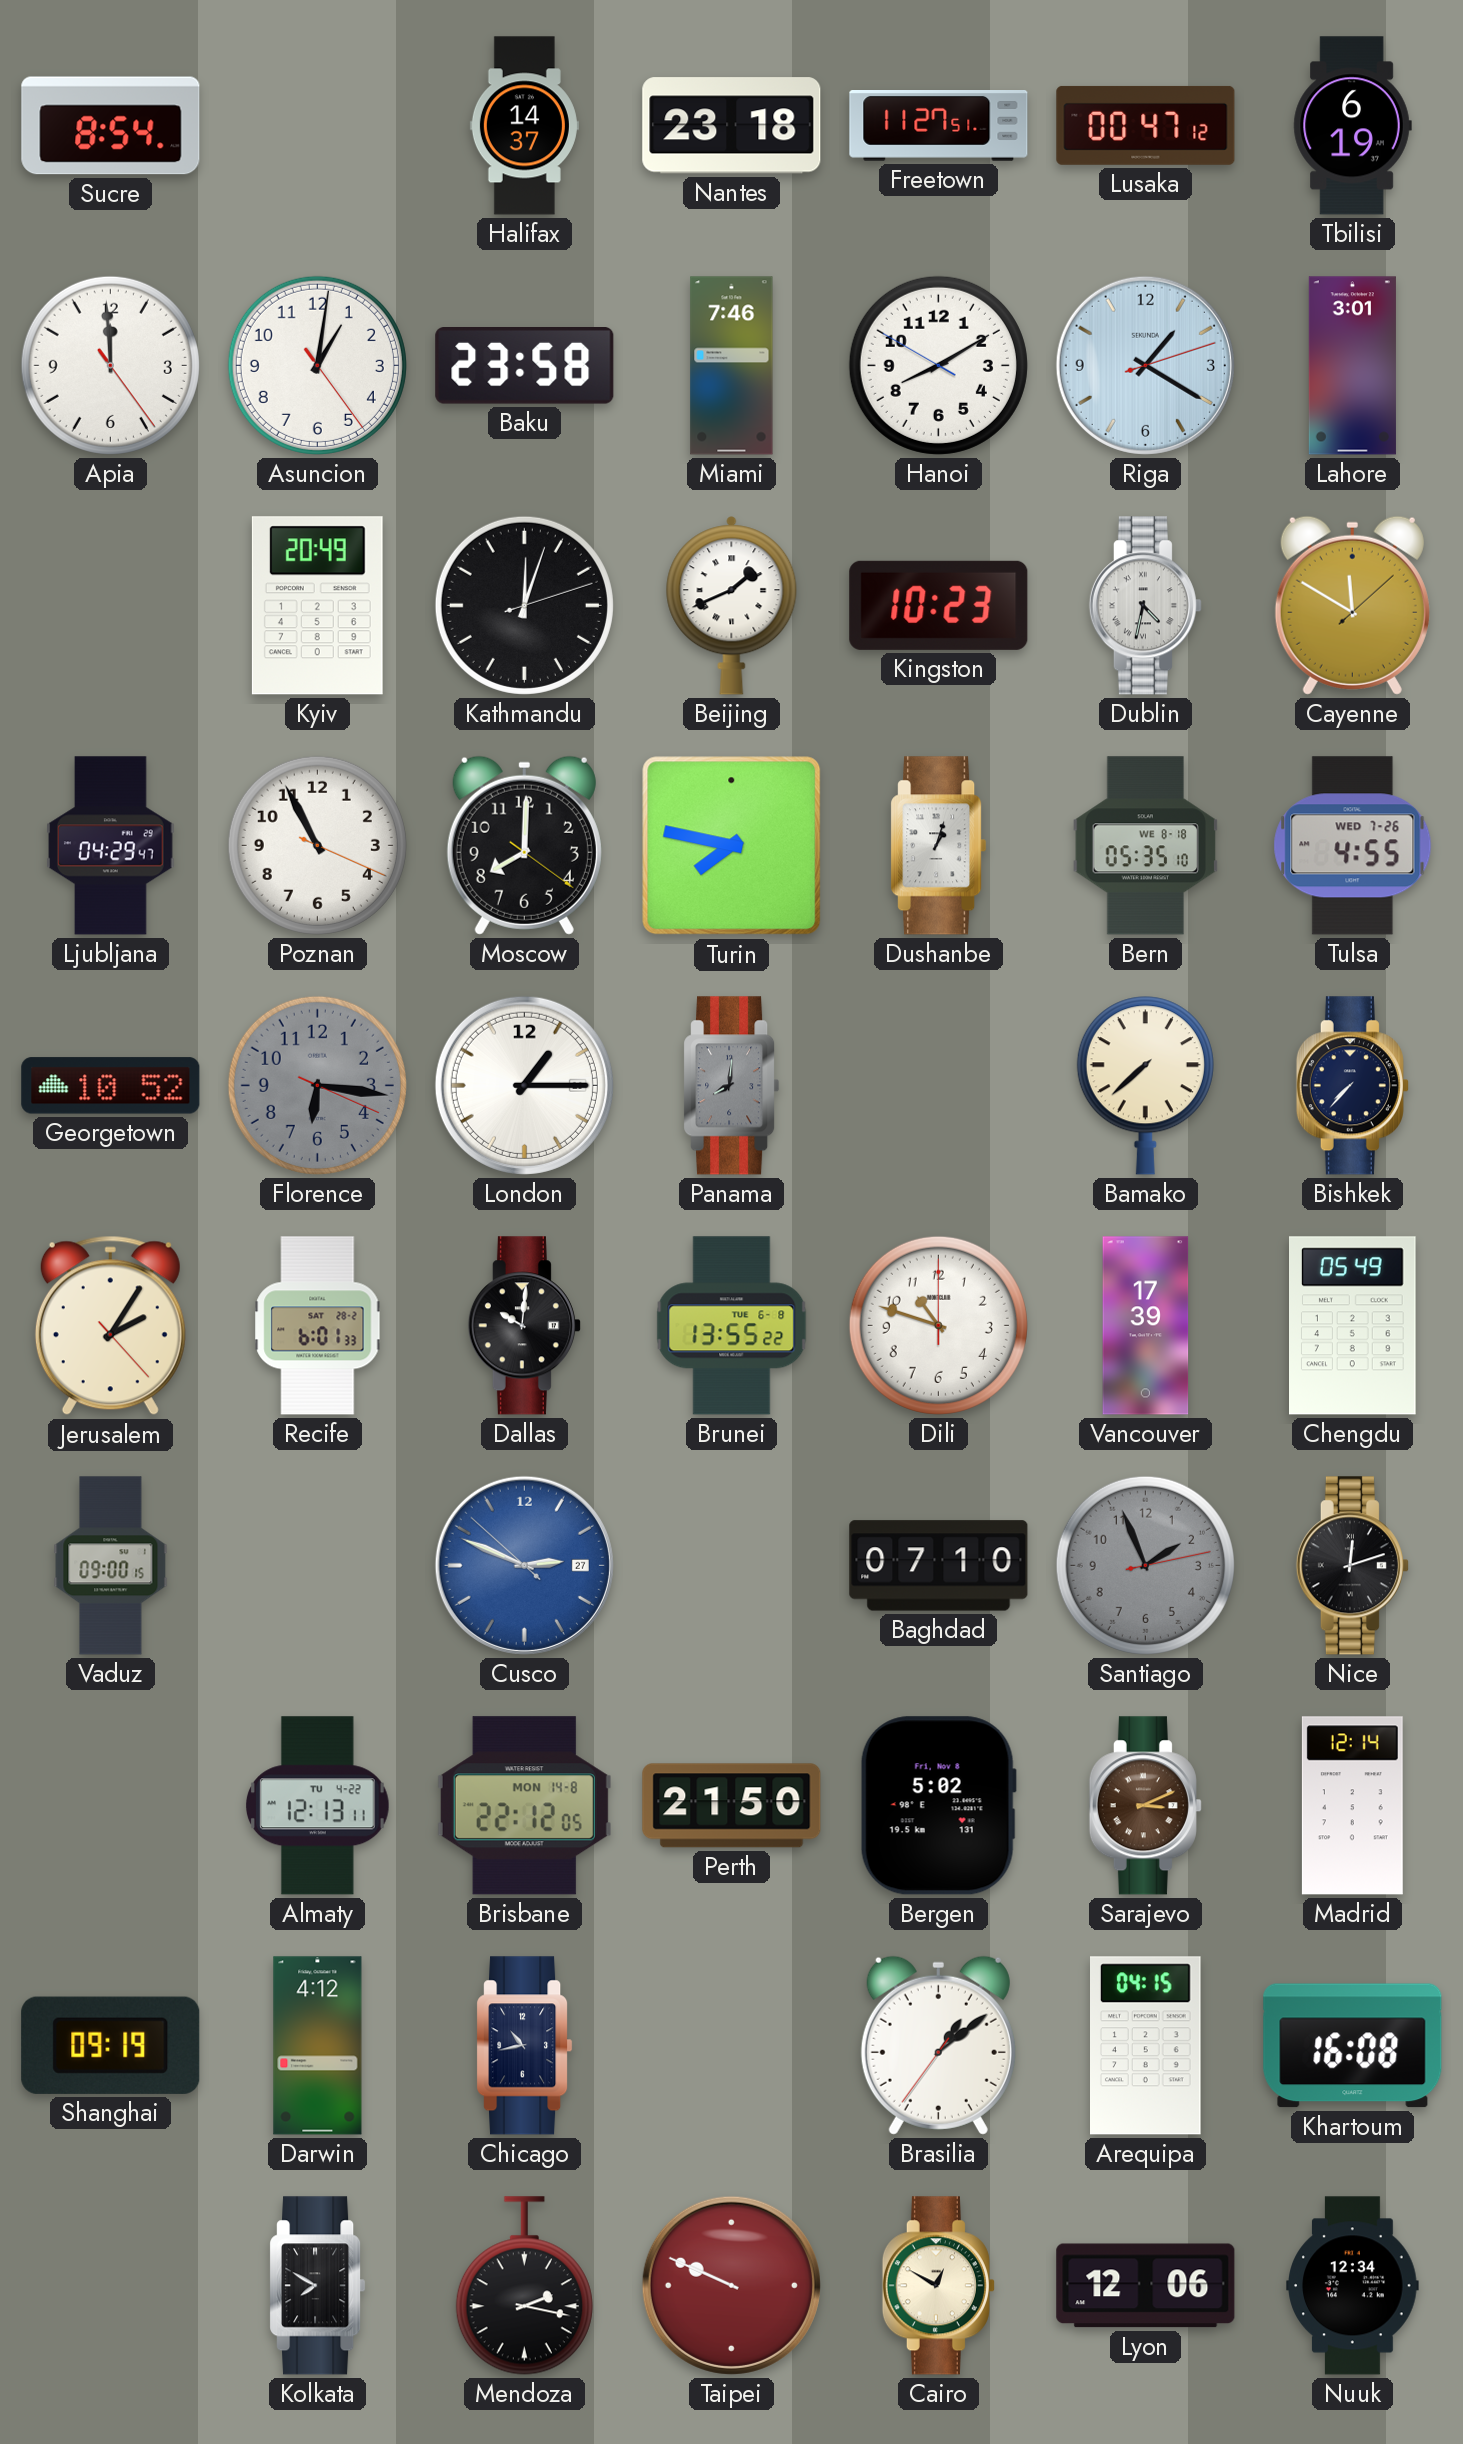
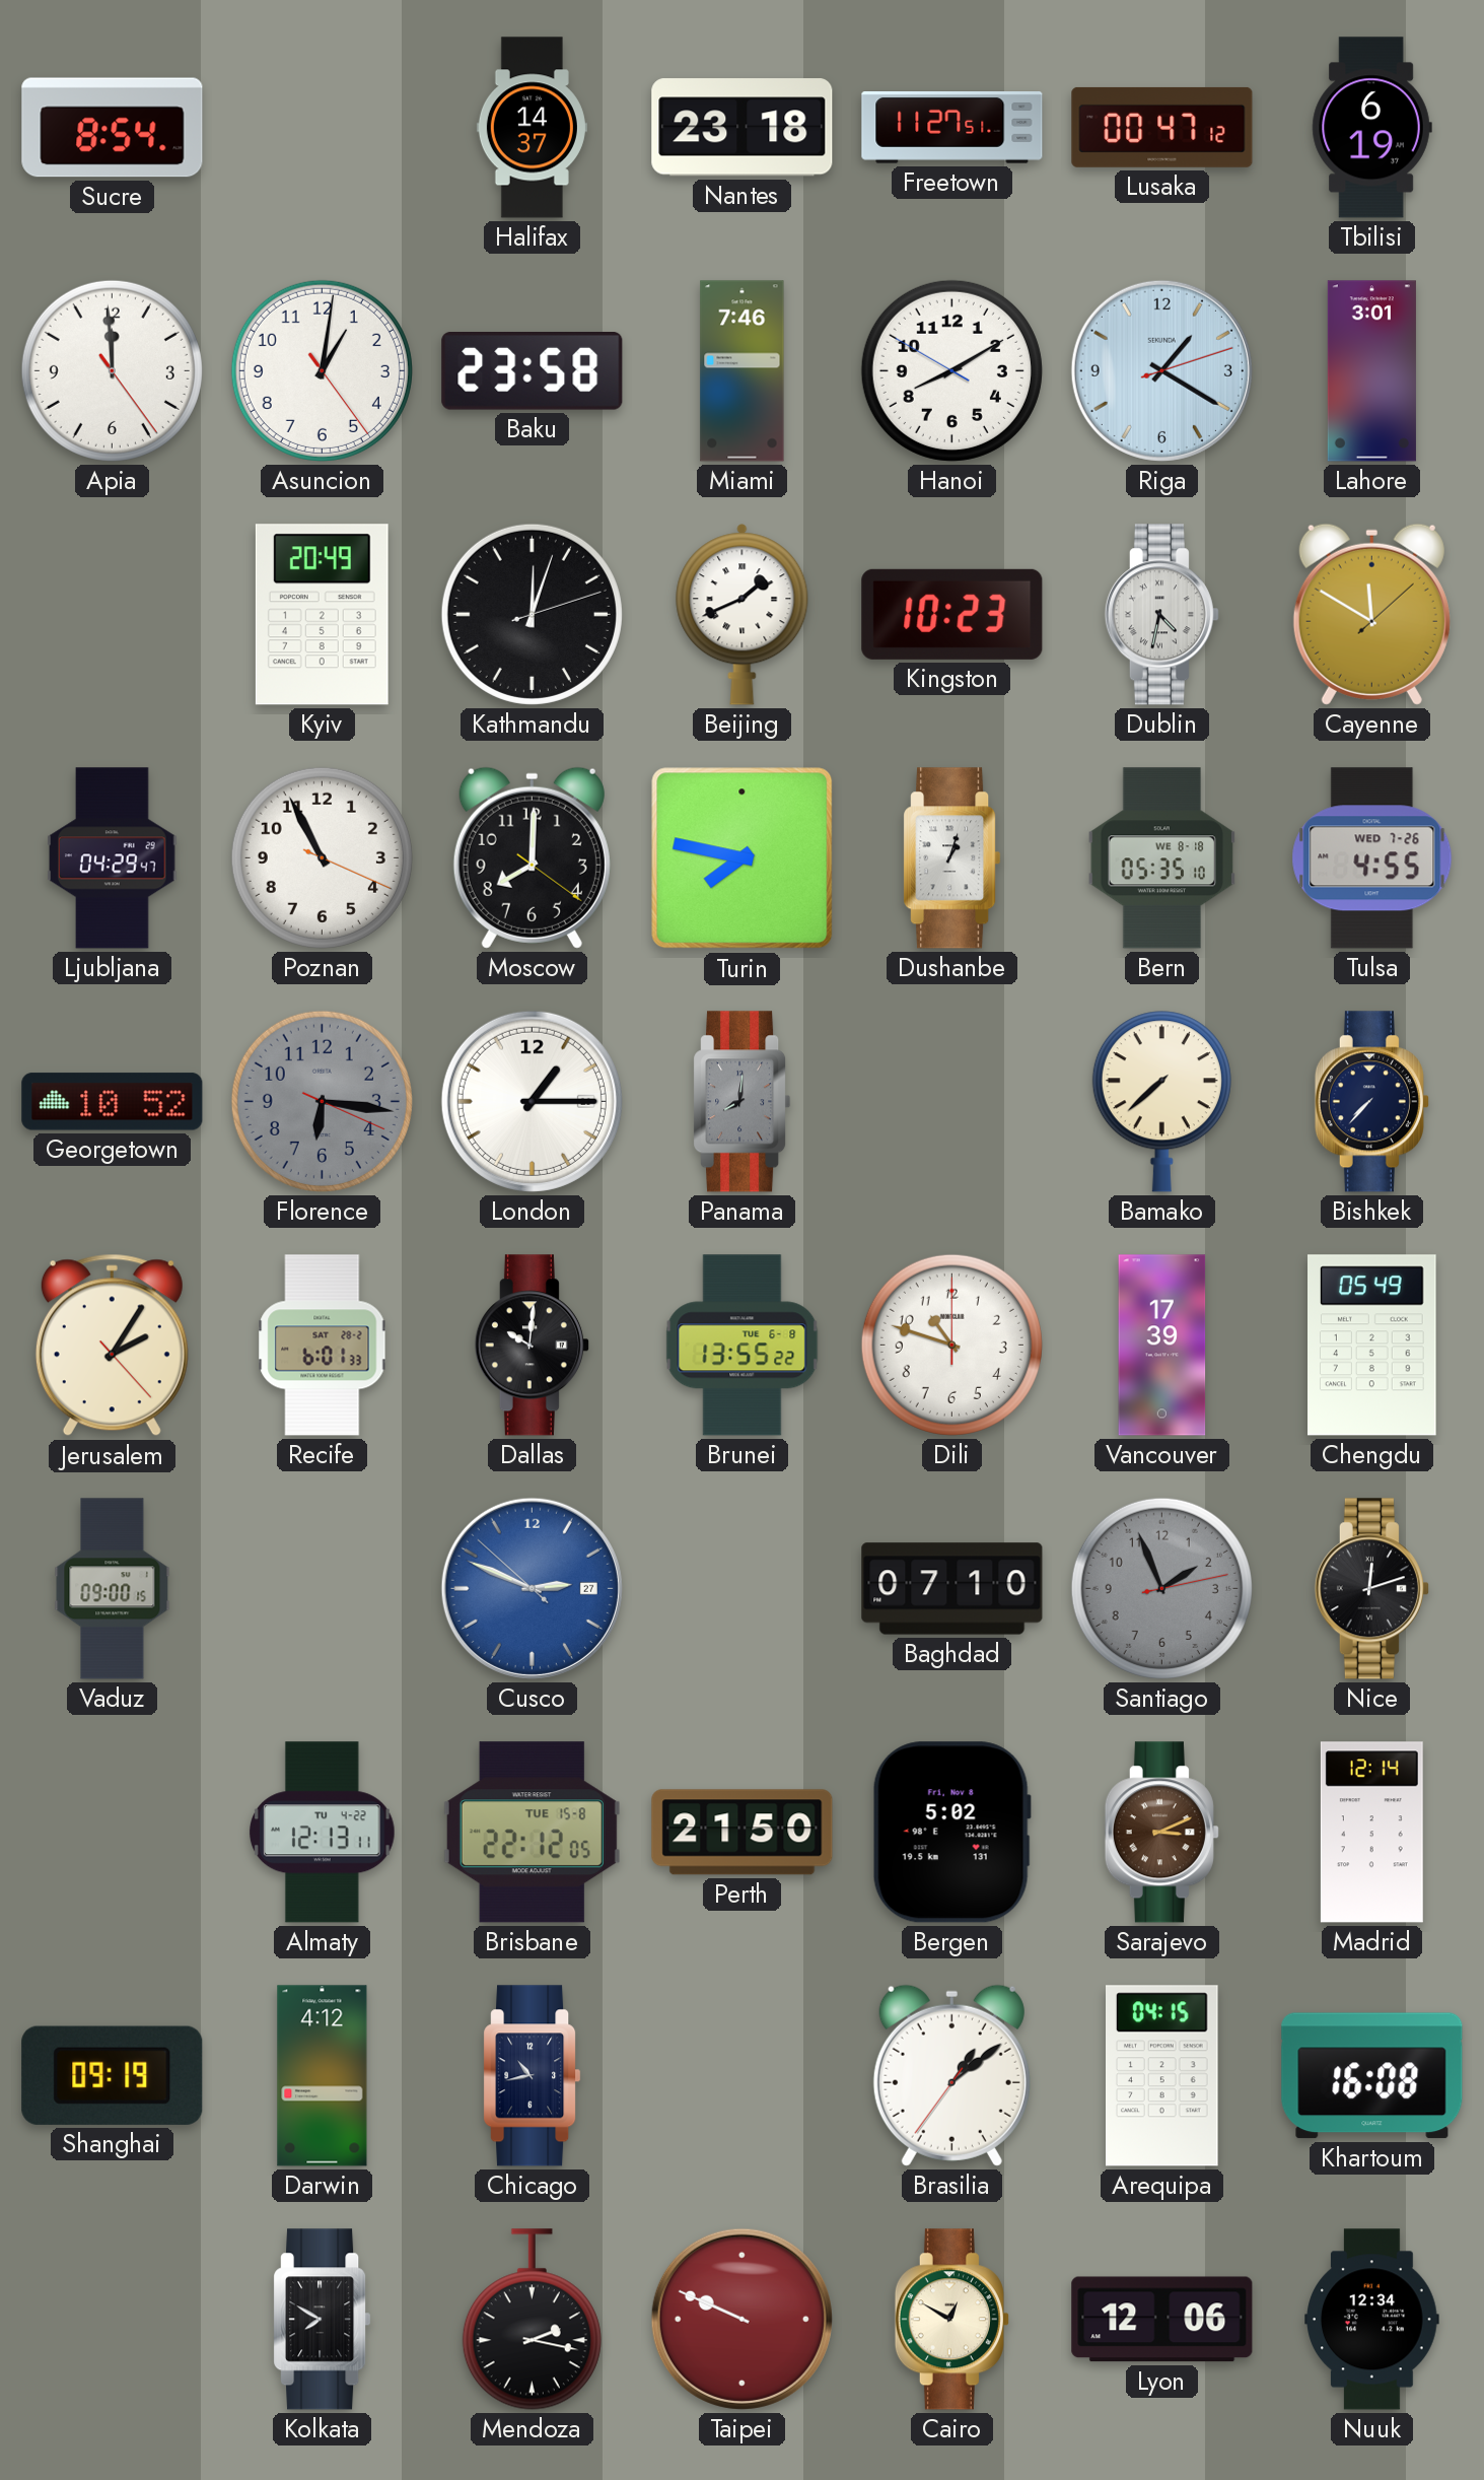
Brisbane date: MON 14-8 -> TUE 15-8 (532, 1833)
